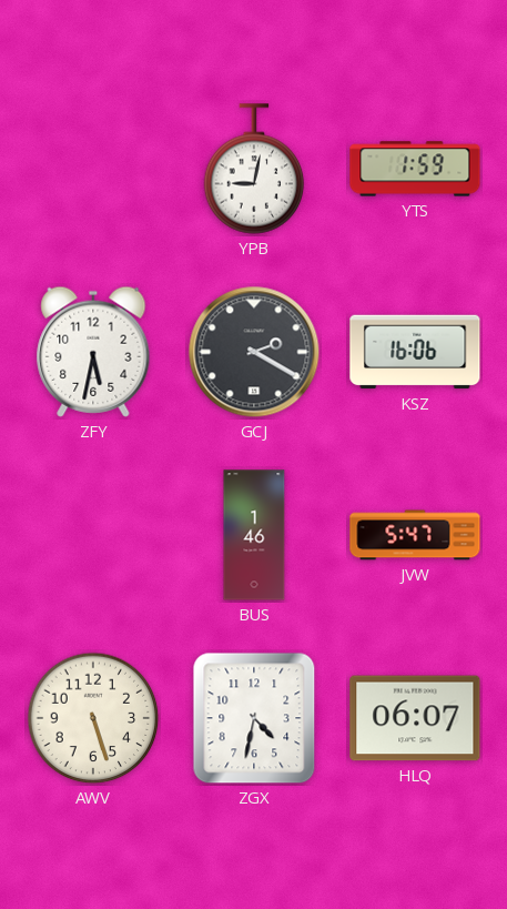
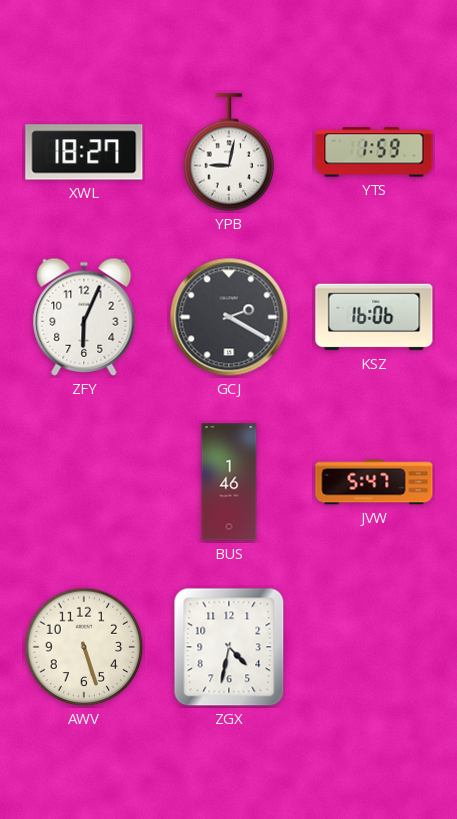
XWL: none -> 18:27 (84, 152)
ZFY: 5:32 -> 6:04 (84, 317)
HLQ: 06:07 -> none (415, 718)
